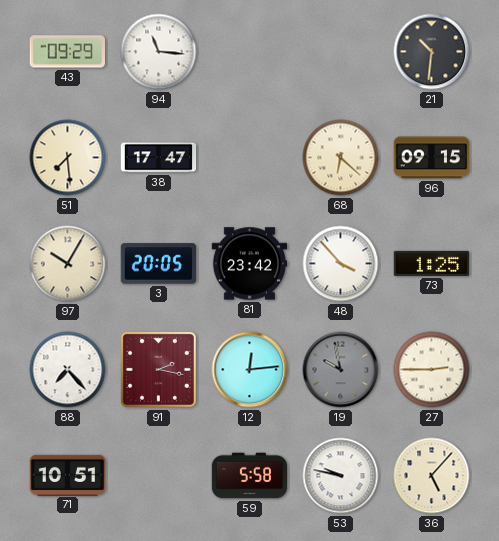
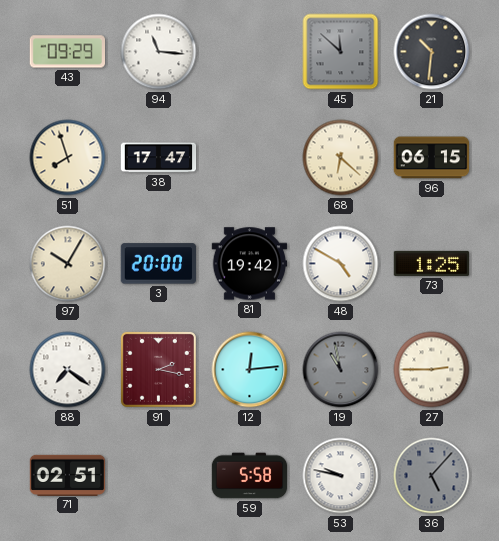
45: none -> 11:52 (341, 52)
51: 7:29 -> 7:57 (68, 158)
96: 09:15 -> 06:15 (432, 158)
3: 20:05 -> 20:00 (158, 264)
81: 23:42 -> 19:42 (250, 264)
48: 3:53 -> 4:50 (341, 264)
88: 7:23 -> 7:21 (68, 370)
19: 9:58 -> 10:58 (341, 370)
71: 10:51 -> 02:51 (68, 475)
36 dial: cream -> grey (432, 476)
